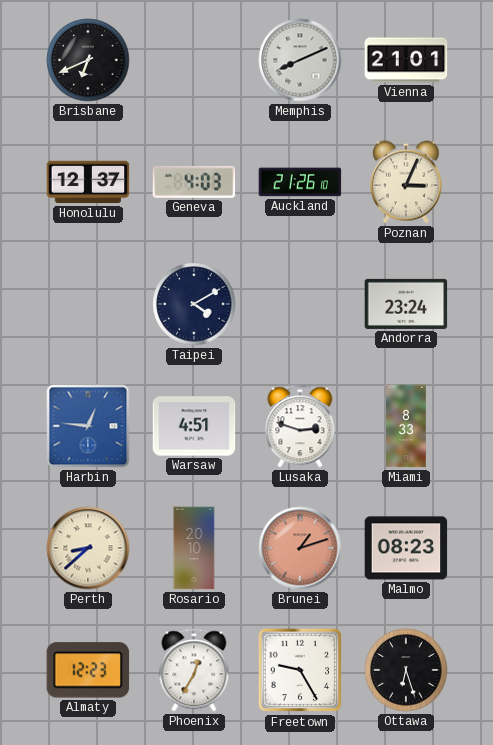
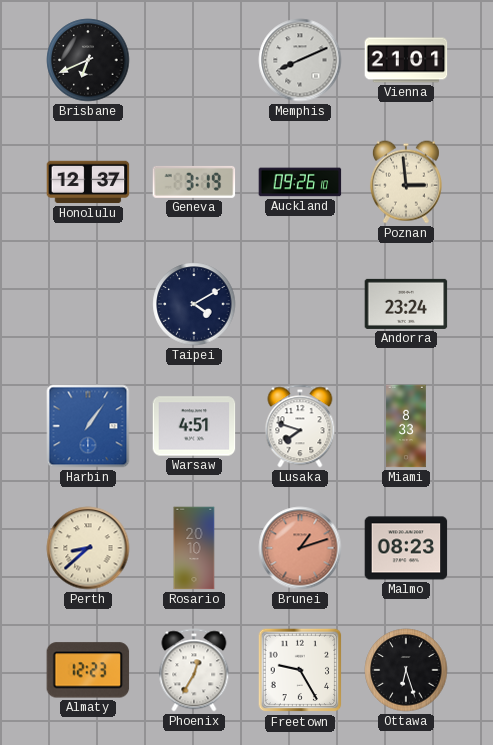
Geneva: 4:03 -> 3:19 (194, 182)
Auckland: 21:26 -> 09:26 (300, 182)
Poznan: 3:04 -> 2:59 (406, 182)
Harbin: 12:46 -> 1:06 (88, 426)
Lusaka: 2:48 -> 7:48 (300, 426)
